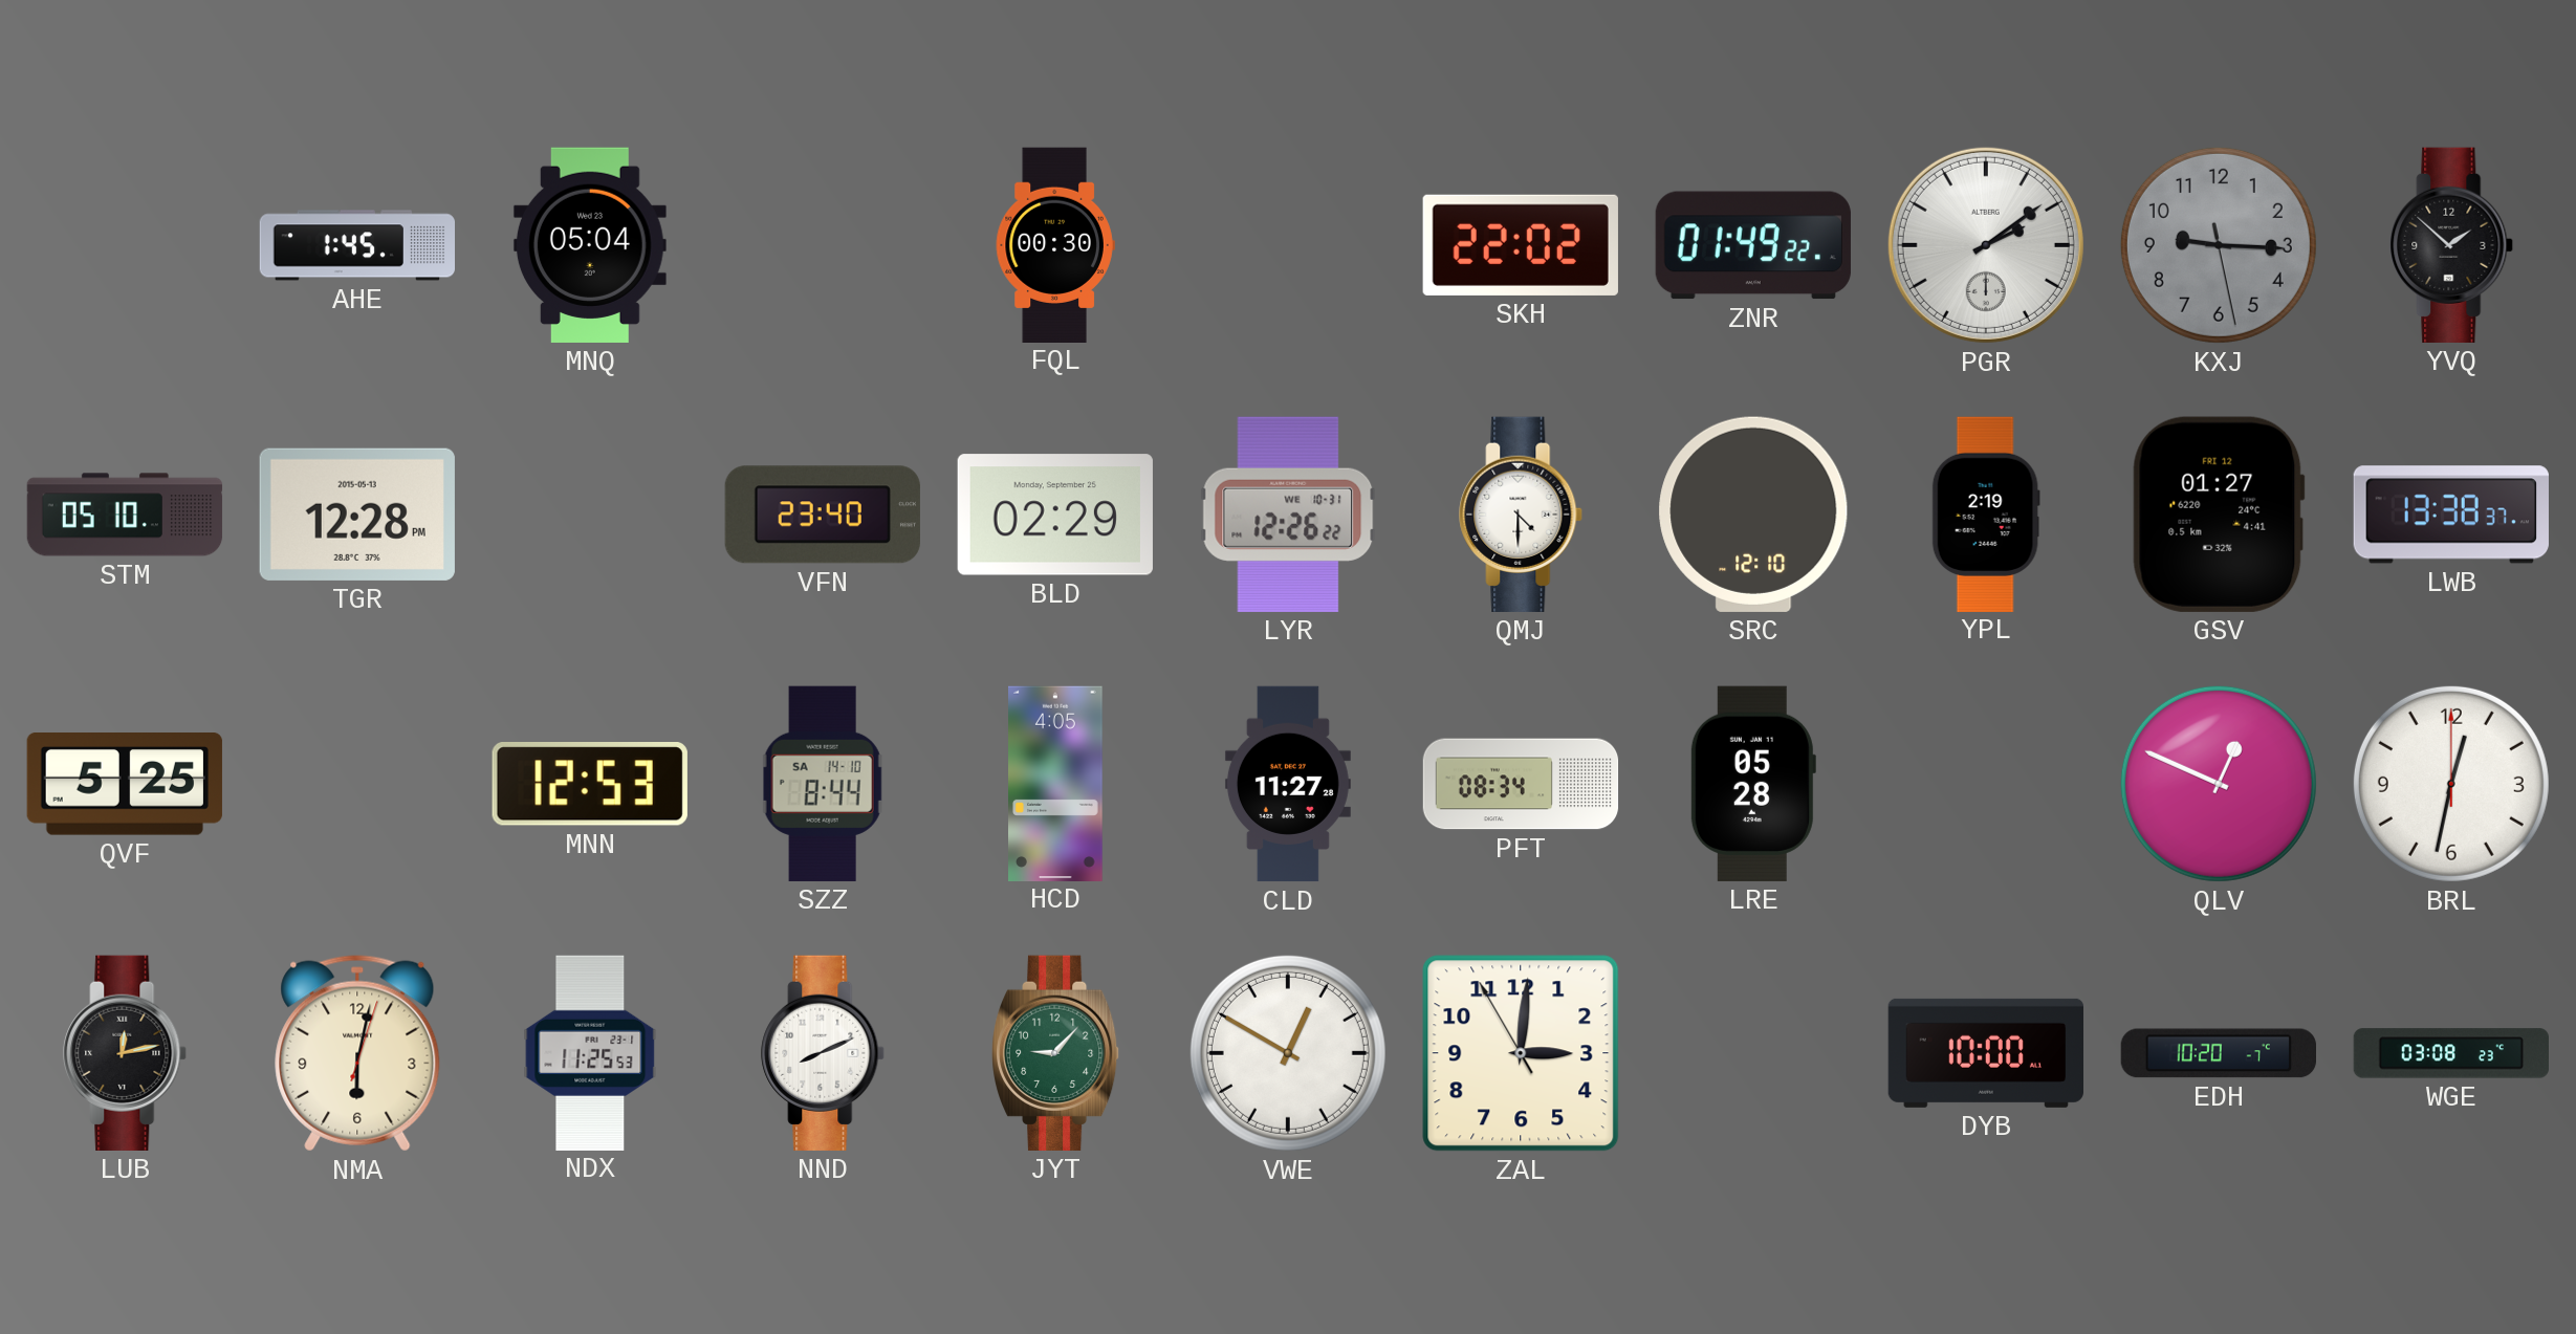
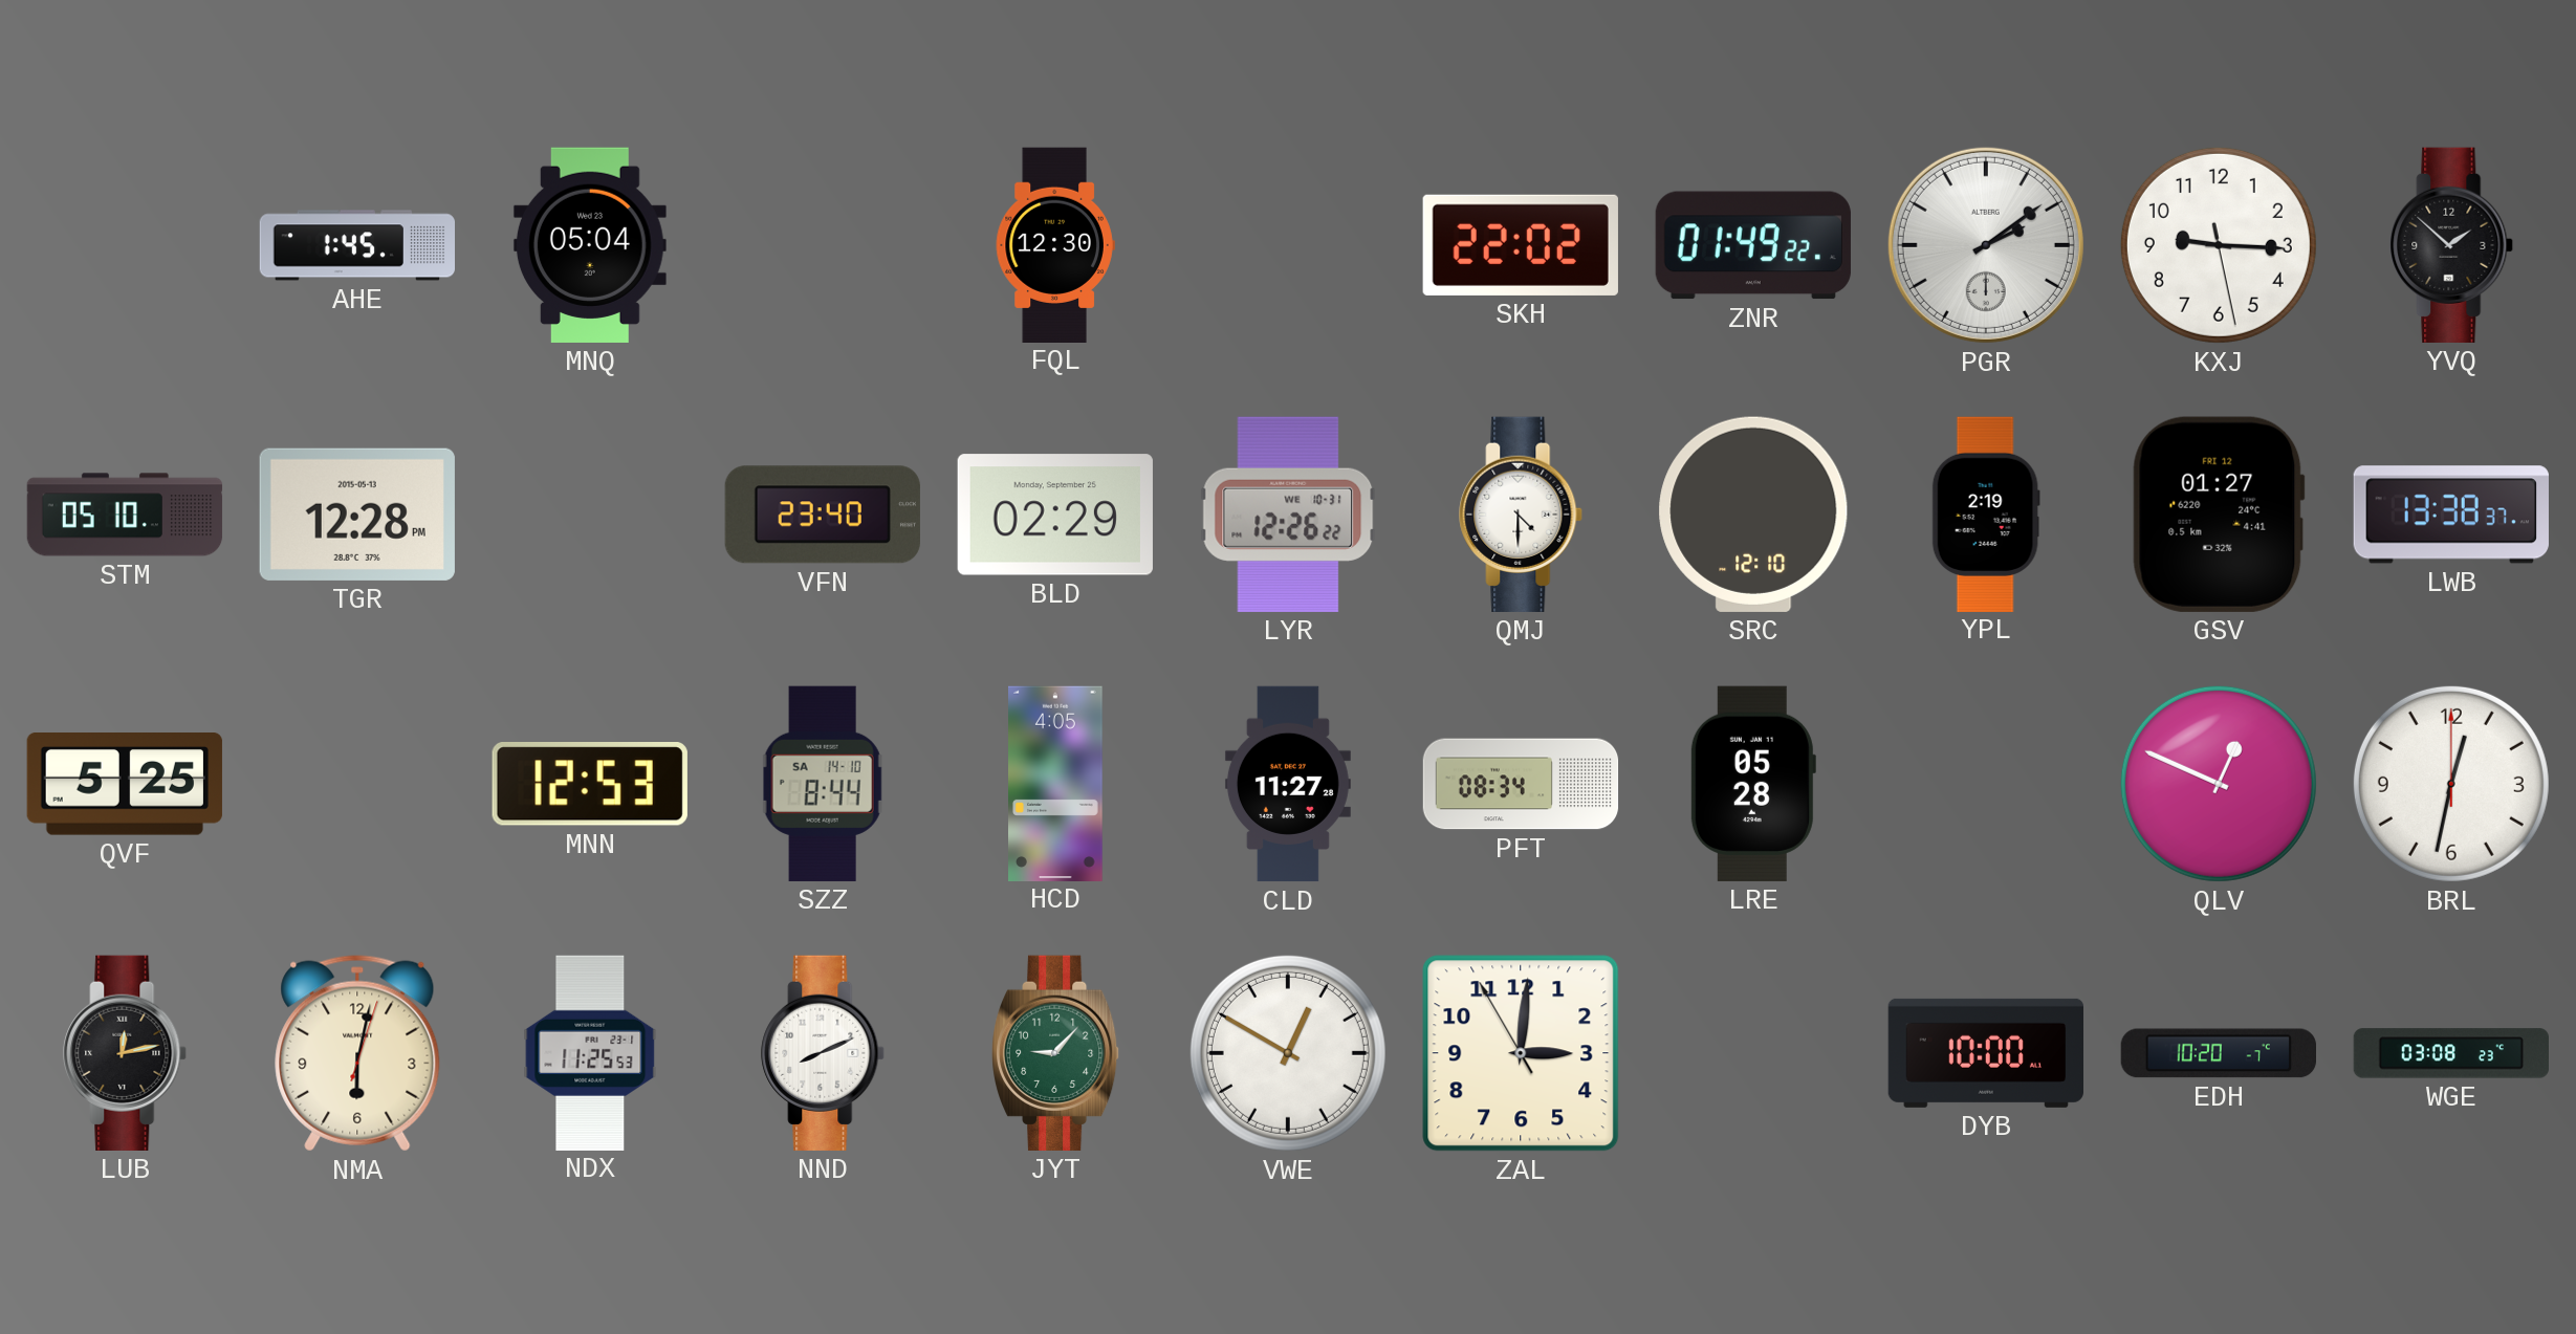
FQL: 00:30 -> 12:30 (1055, 244)
KXJ dial: grey -> white (2219, 245)
